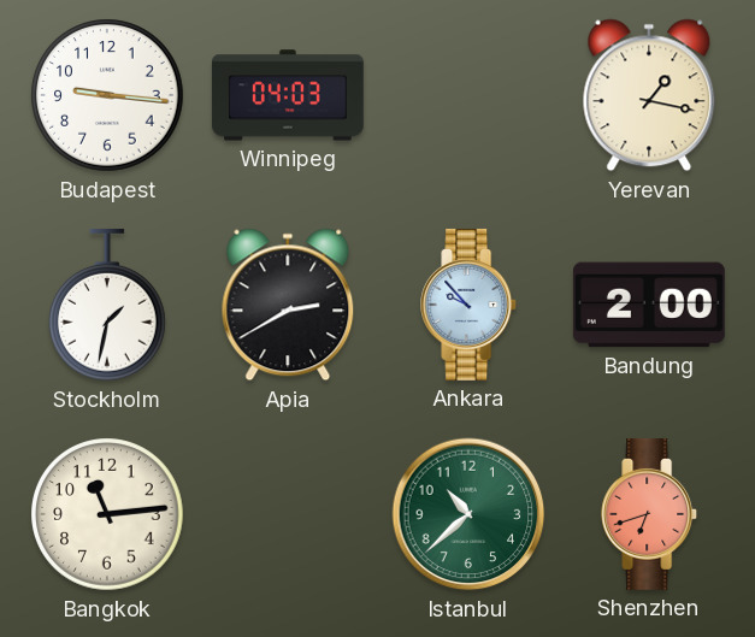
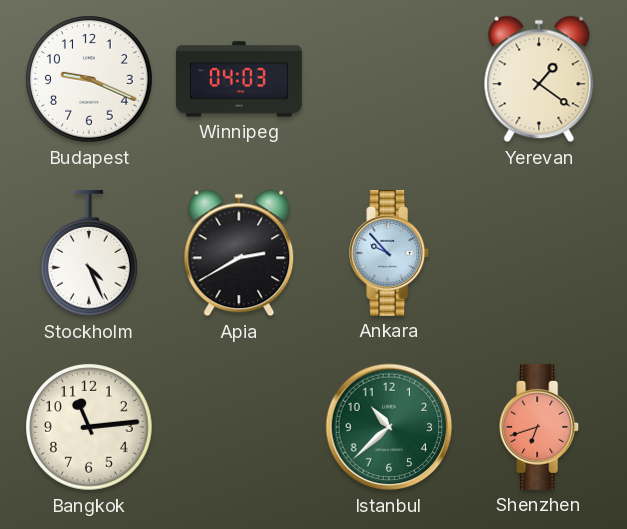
Budapest: 9:16 -> 9:19 (89, 79)
Yerevan: 1:17 -> 1:21 (539, 79)
Stockholm: 1:32 -> 4:26 (90, 253)
Bandung: 2:00 -> none (649, 305)
